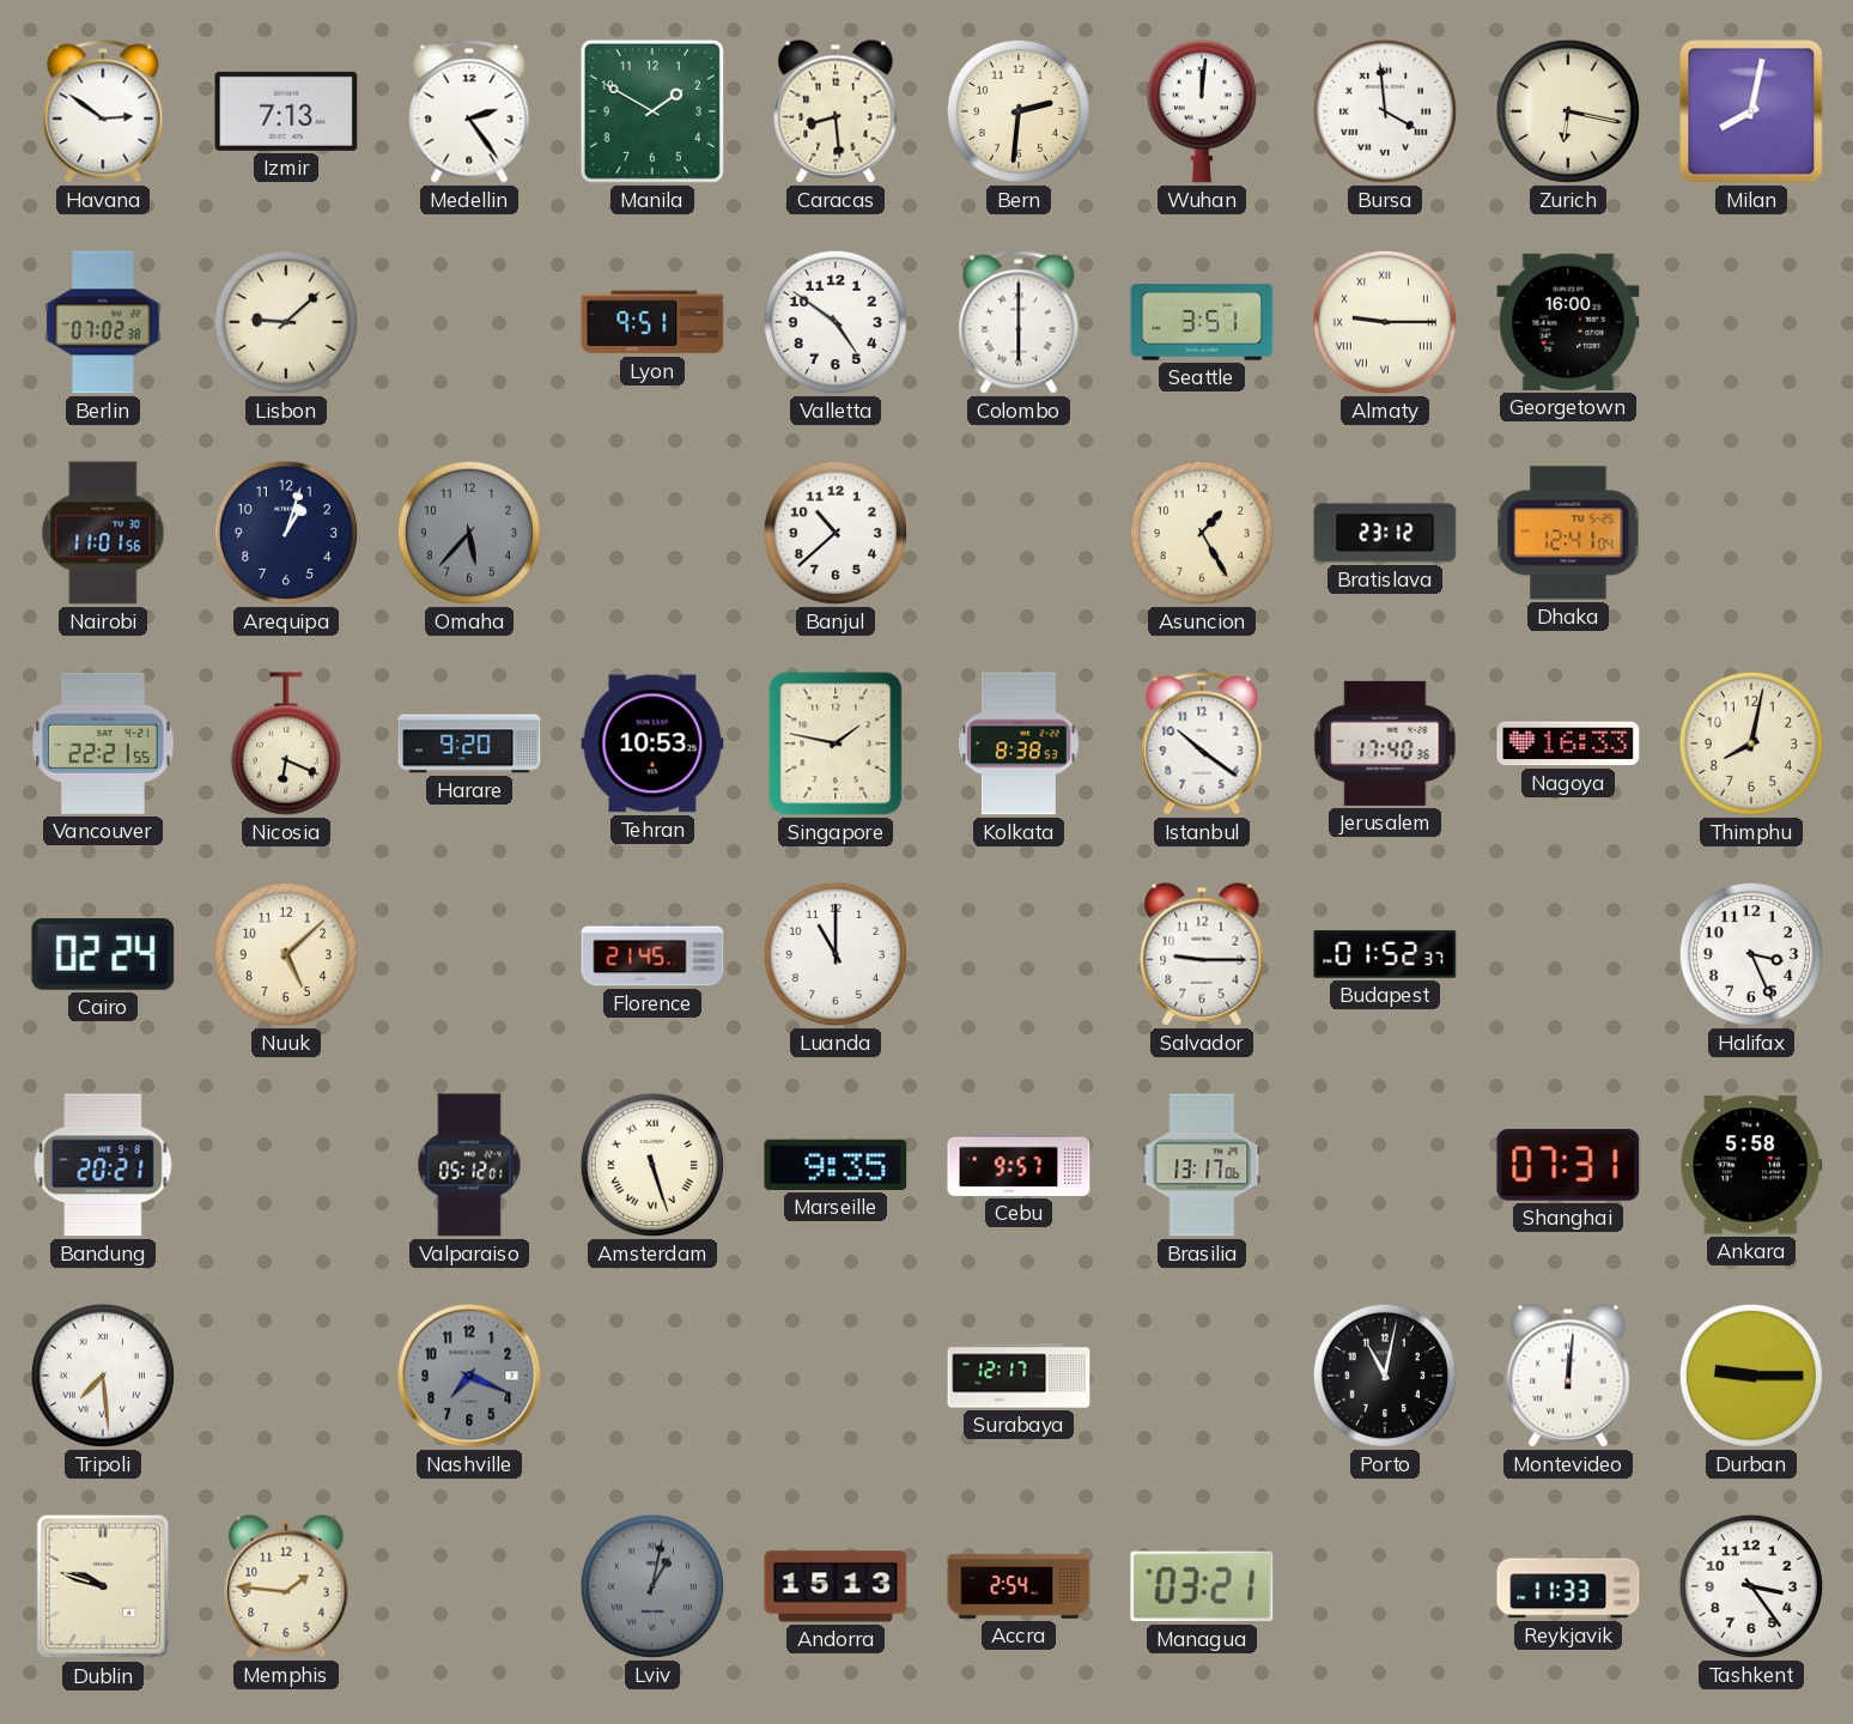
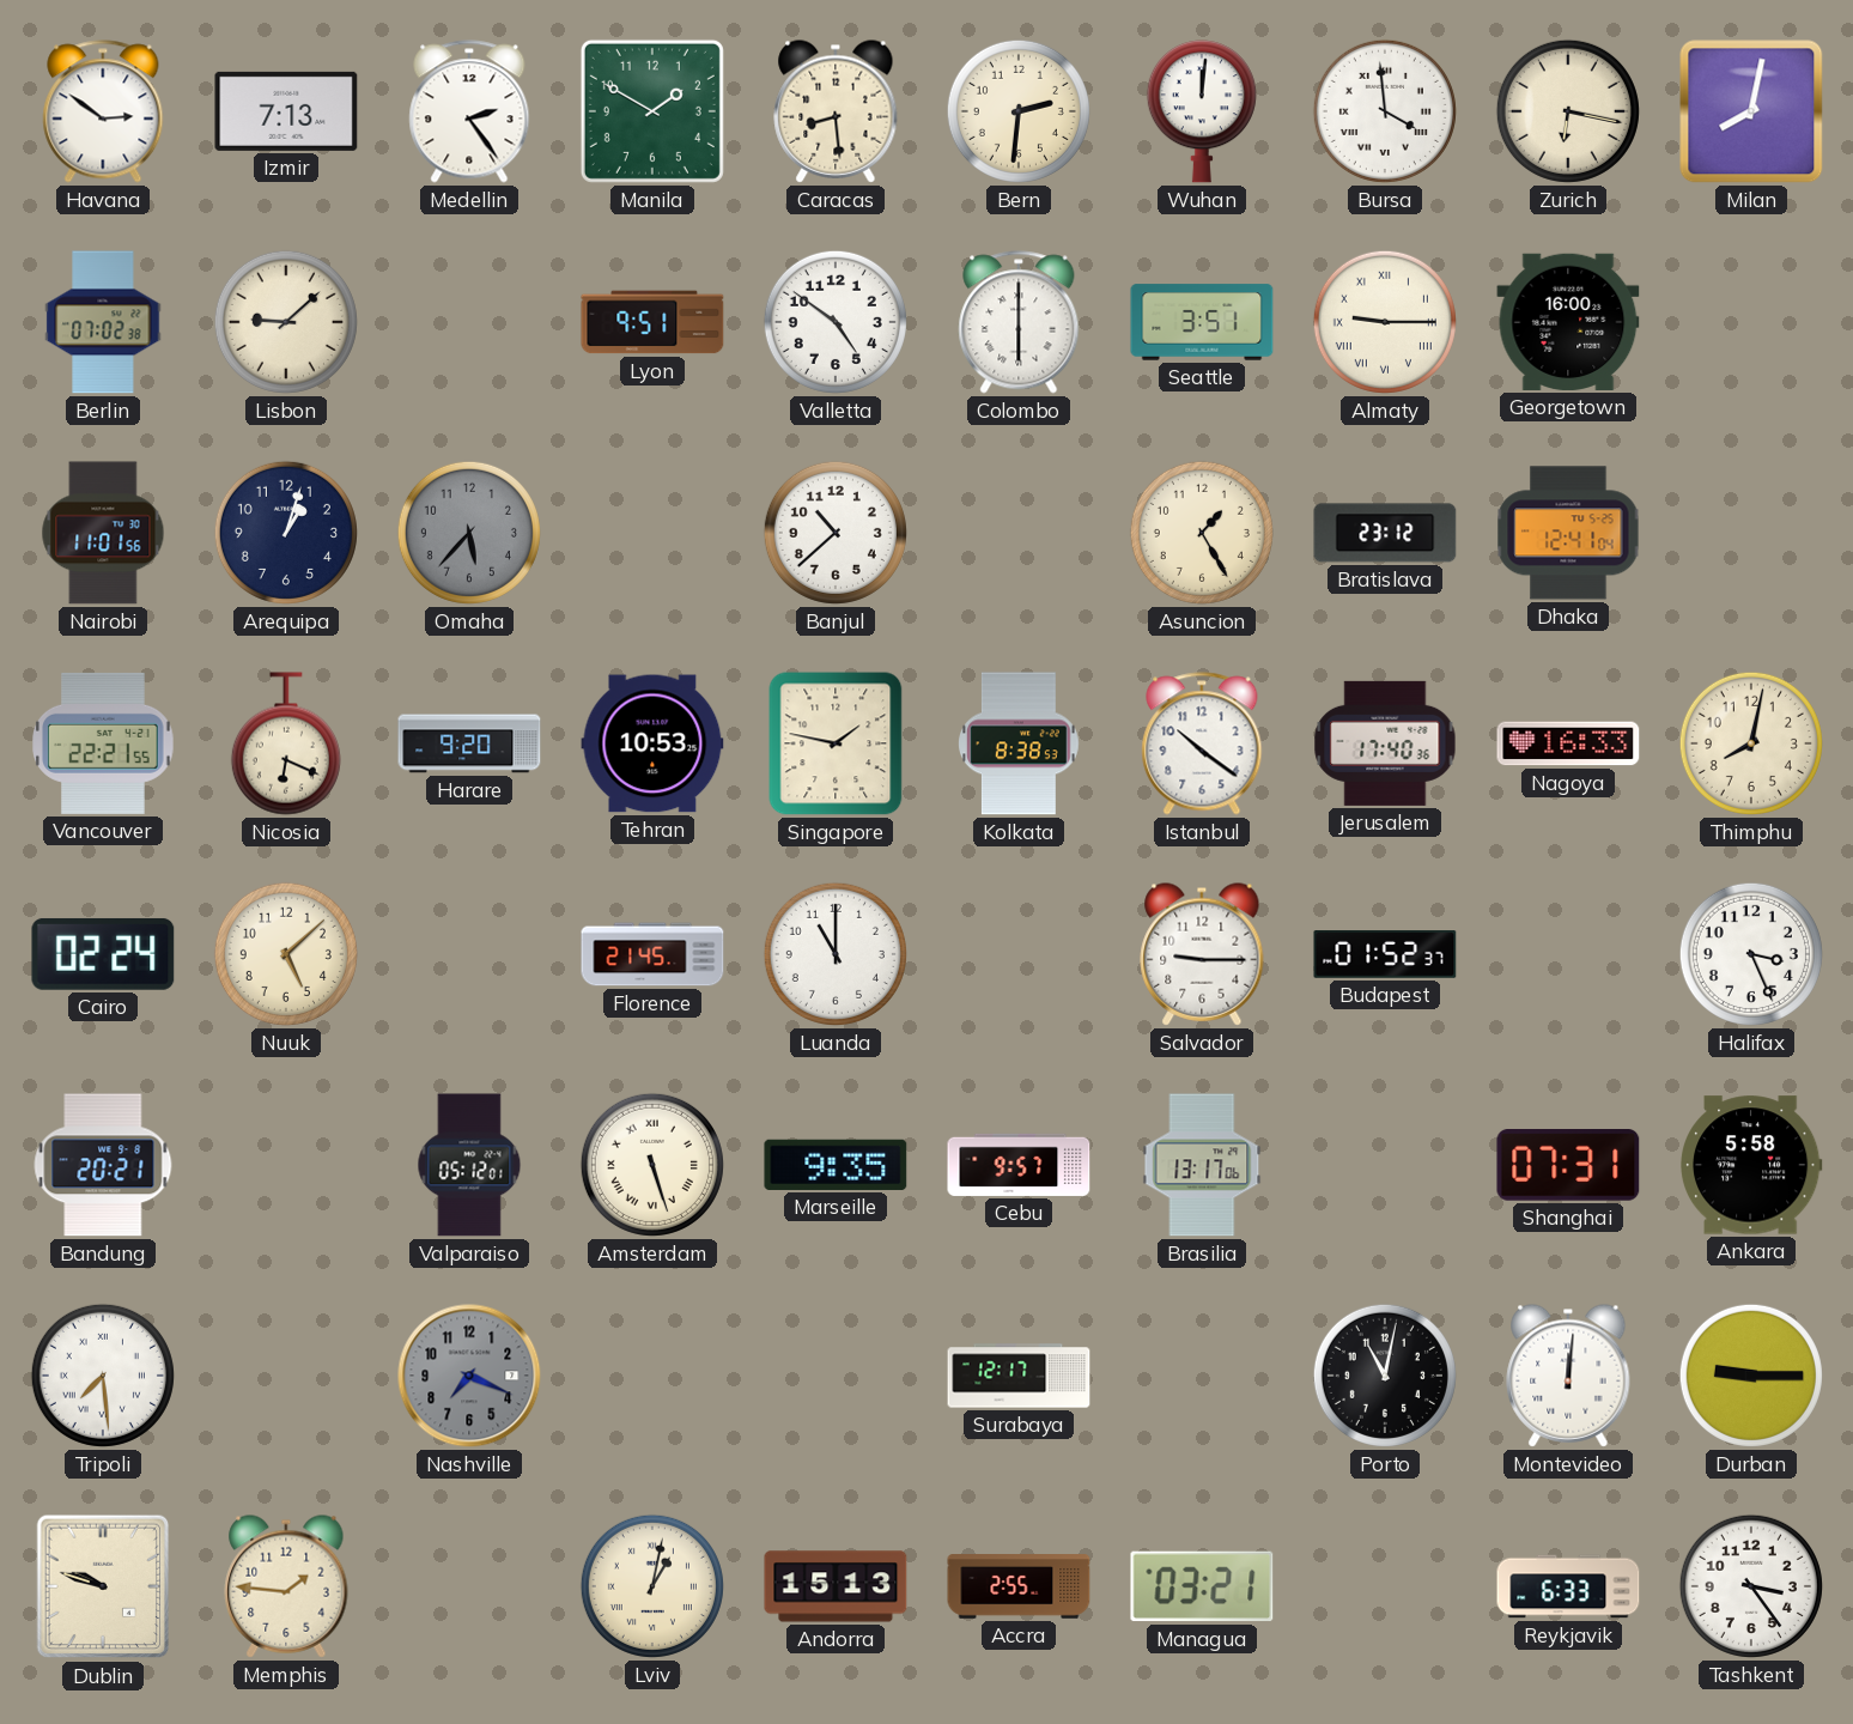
Lviv dial: grey -> cream (652, 1586)
Accra: 2:54 -> 2:55 (1019, 1586)
Reykjavik: 11:33 -> 6:33 (1568, 1586)
